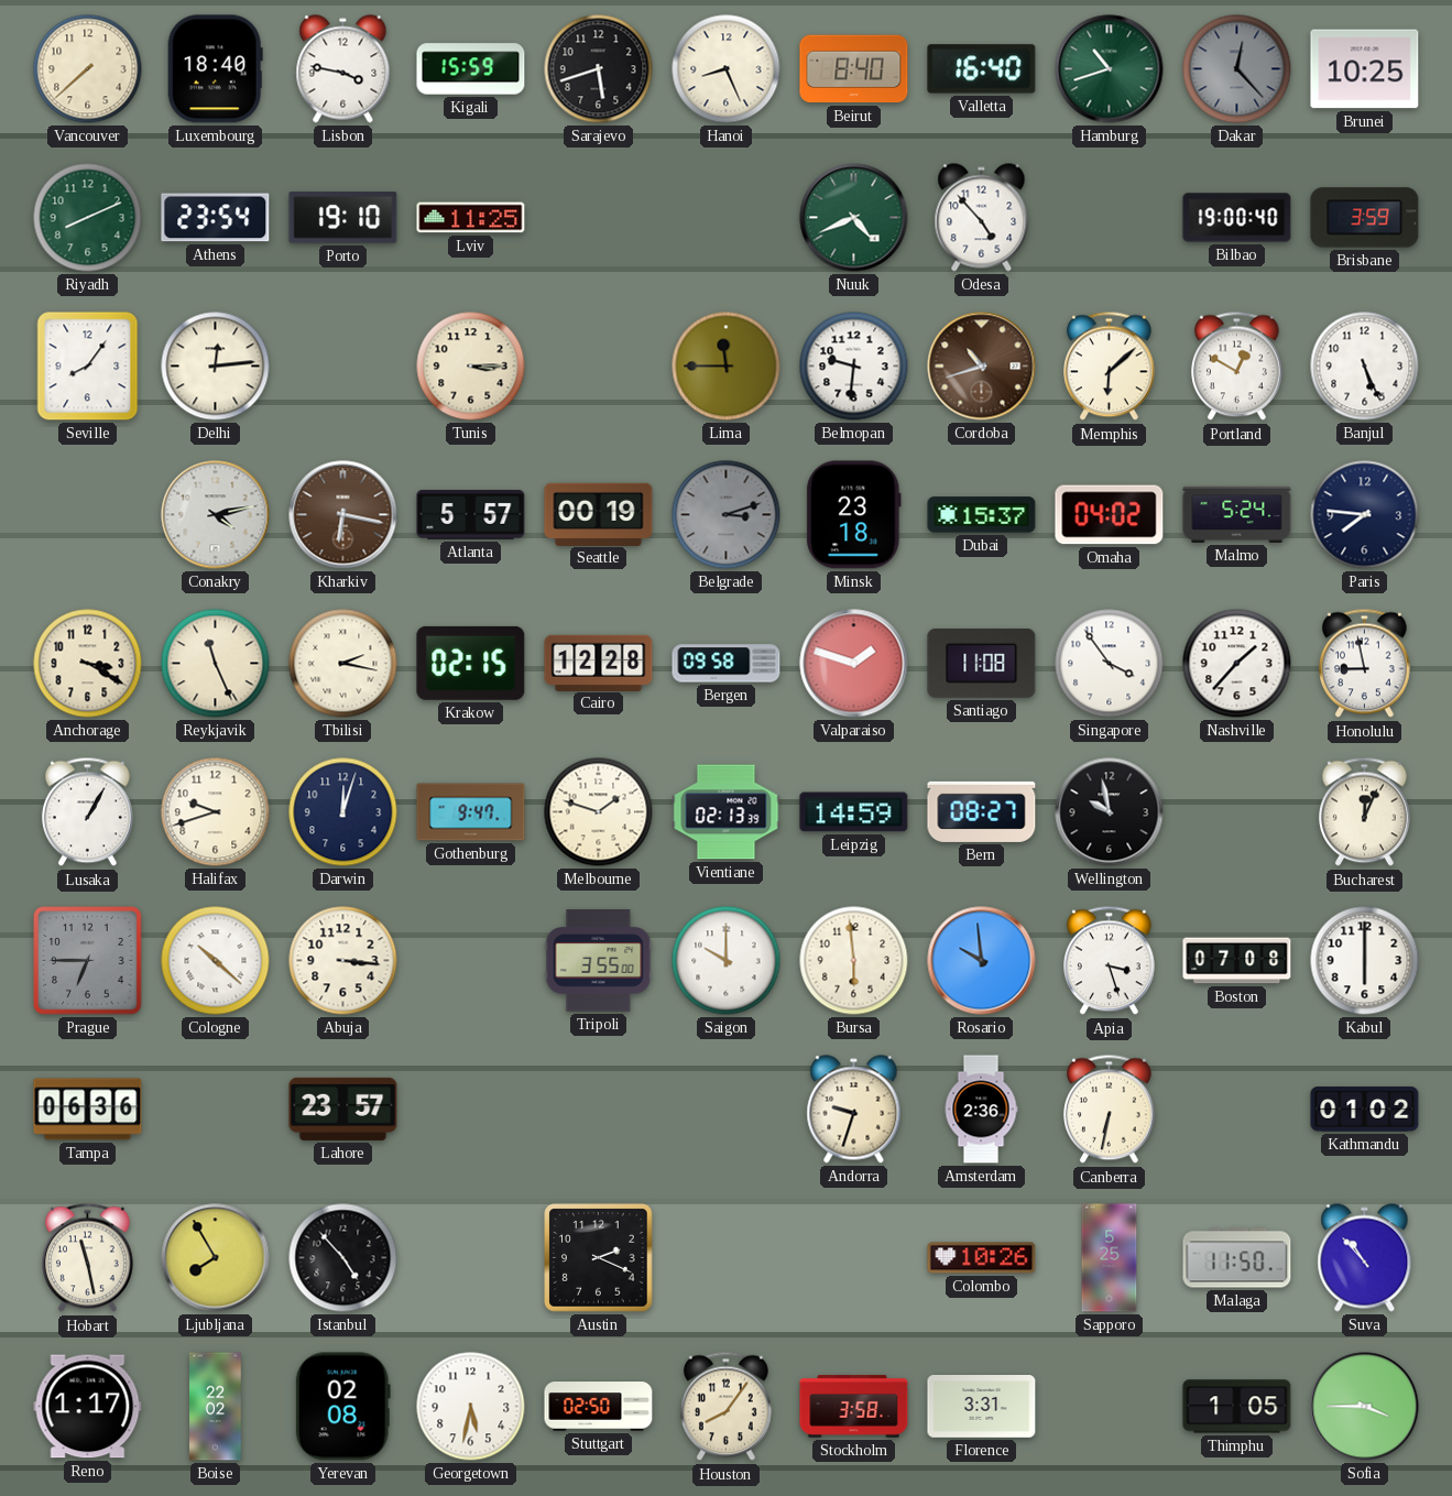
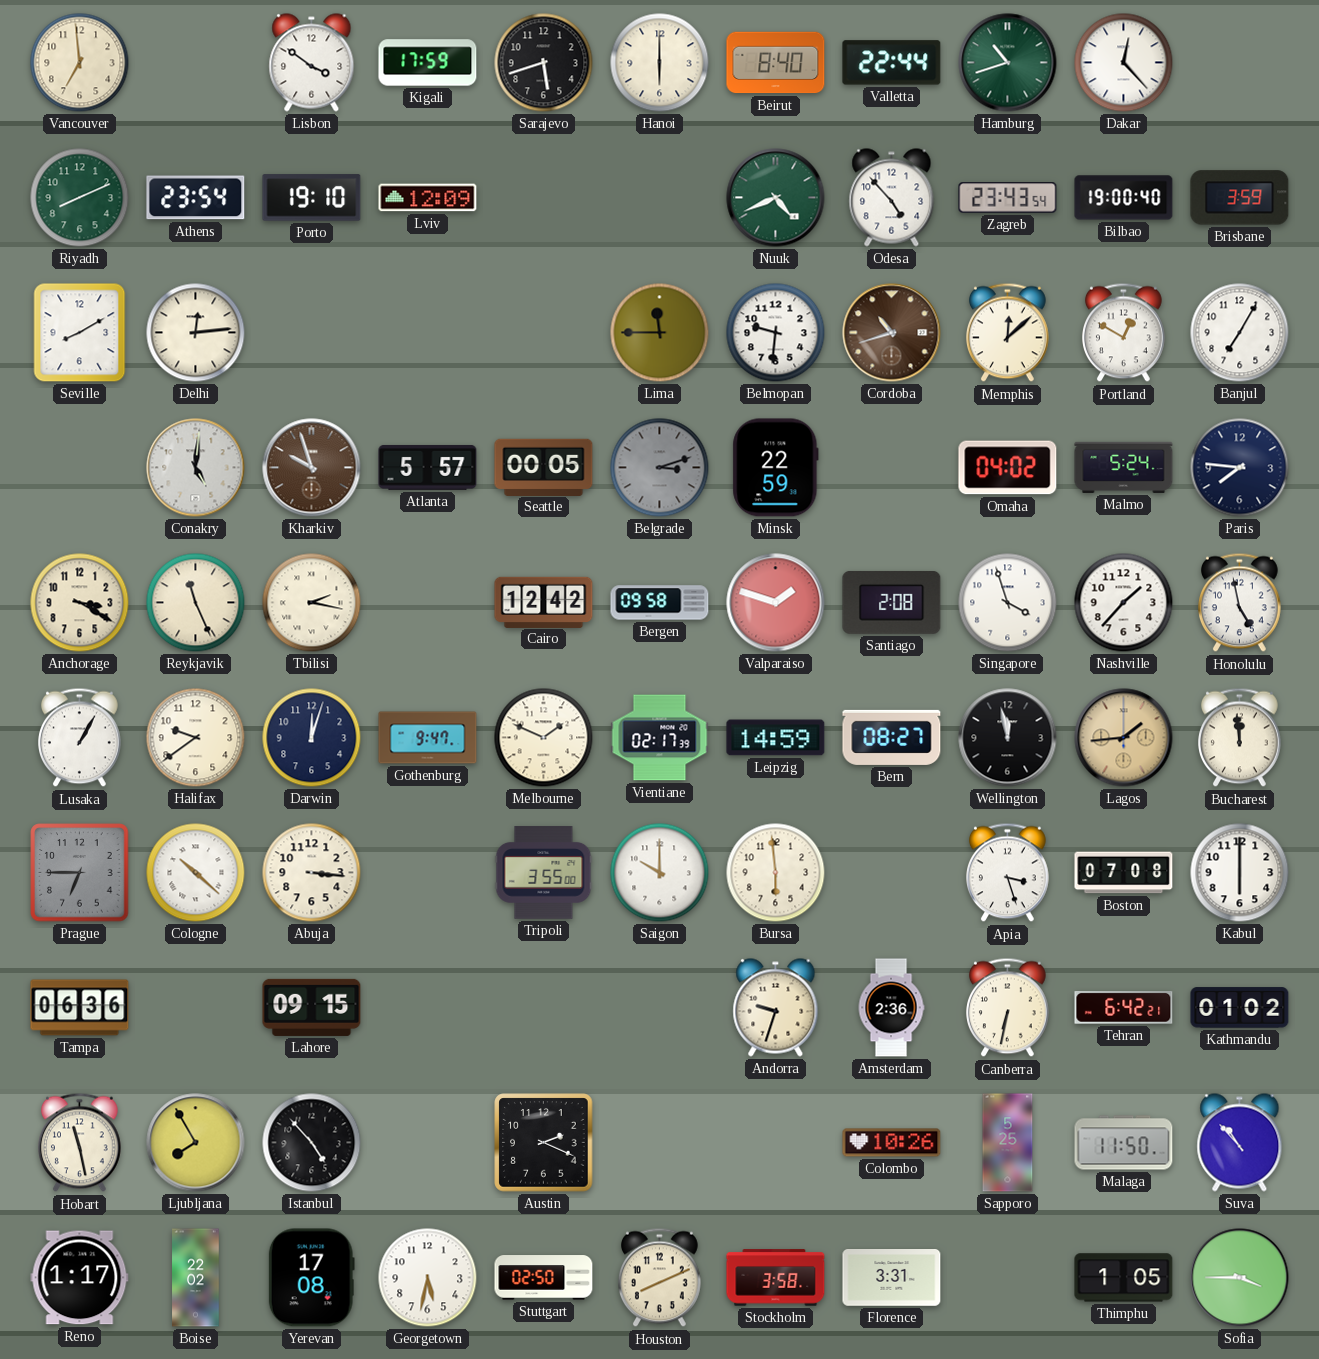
Vancouver: 7:38 -> 6:59 (80, 63)
Luxembourg: 18:40 -> none (215, 69)
Lisbon: 3:47 -> 3:51 (312, 63)
Kigali: 15:59 -> 17:59 (428, 63)
Hanoi: 8:26 -> 6:00 (660, 63)
Valletta: 16:40 -> 22:44 (892, 63)
Dakar dial: grey -> white (1124, 63)
Brunei: 10:25 -> none (1365, 69)
Lviv: 11:25 -> 12:09 (428, 198)
Zagreb: none -> 23:43 (1008, 198)
Seville: 8:06 -> 8:10 (80, 333)
Tunis: 3:15 -> none (471, 367)
Memphis: 6:08 -> 12:08 (1008, 333)
Banjul: 5:26 -> 7:05 (1240, 333)
Conakry: 4:13 -> 5:01 (196, 468)
Kharkiv: 6:17 -> 9:57 (312, 468)
Seattle: 00:19 -> 00:05 (544, 467)
Minsk: 23:18 -> 22:59 (776, 468)
Dubai: 15:37 -> none (982, 515)
Krakow: 02:15 -> none (471, 663)
Cairo: 12:28 -> 12:42 (544, 602)
Santiago: 11:08 -> 2:08 (892, 602)
Singapore: 3:54 -> 3:57 (1008, 603)
Honolulu: 8:58 -> 4:58 (1240, 603)
Halifax: 9:42 -> 9:39 (196, 738)
Melbourne: 1:48 -> 1:49 (544, 738)
Vientiane: 02:13 -> 02:17 (660, 738)
Wellington: 9:58 -> 11:58 (1008, 738)
Lagos: none -> 1:44 (1124, 738)
Bucharest: 12:04 -> 11:59 (1240, 738)
Rosario: 9:59 -> none (982, 961)
Lahore: 23:57 -> 09:15 (312, 1007)
Tehran: none -> 6:42 (1124, 1008)
Yerevan: 02:08 -> 17:08 (311, 1278)
Houston: 8:06 -> 8:11 (660, 1278)
